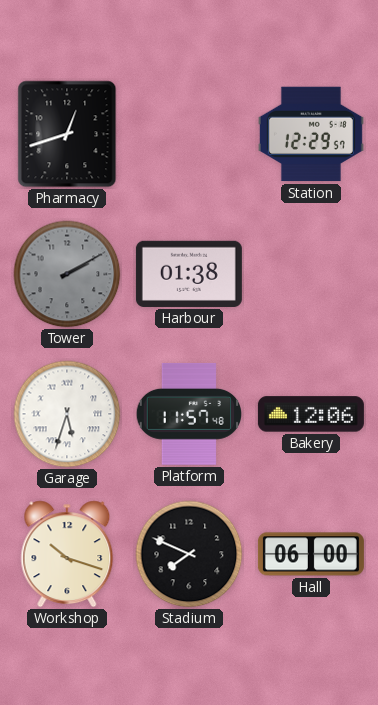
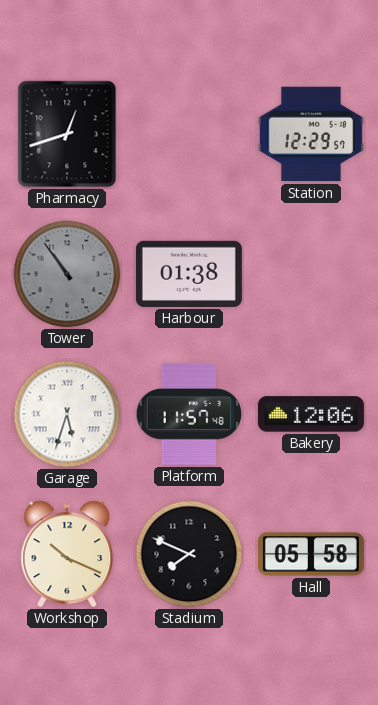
Tower: 2:10 -> 10:54 (67, 274)
Workshop: 10:18 -> 10:19 (67, 554)
Hall: 06:00 -> 05:58 (311, 554)
